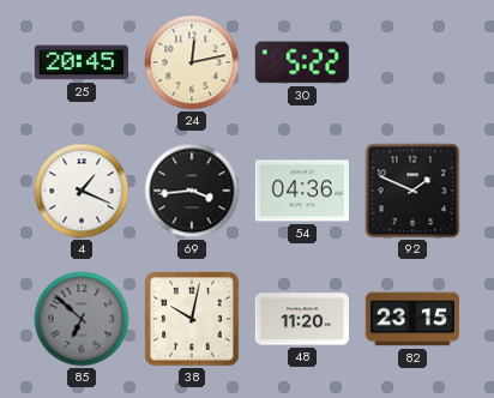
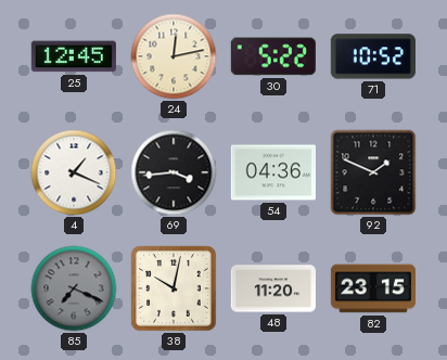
25: 20:45 -> 12:45 (74, 56)
71: none -> 10:52 (373, 56)
85: 6:52 -> 7:19 (74, 288)
